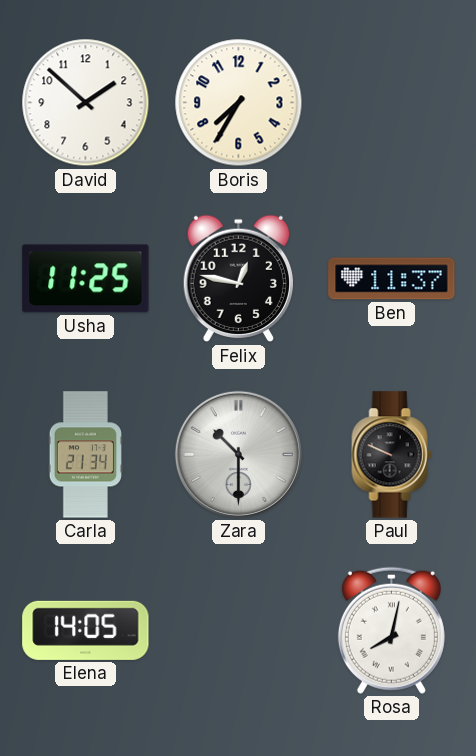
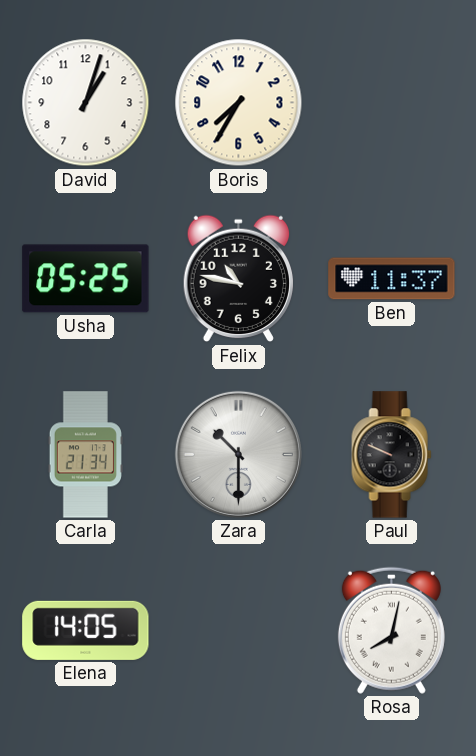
David: 1:52 -> 1:03 (86, 103)
Usha: 11:25 -> 05:25 (86, 279)
Felix: 12:47 -> 10:47 (238, 279)
